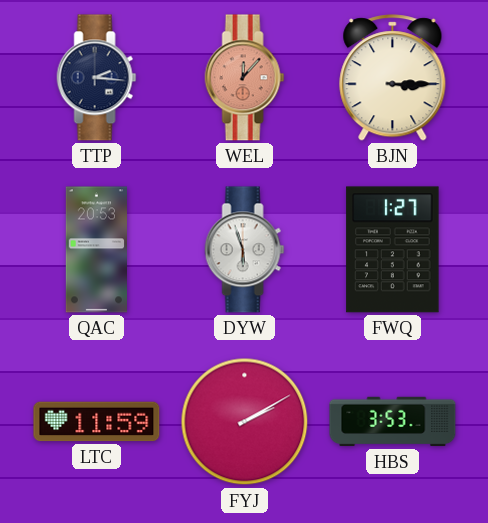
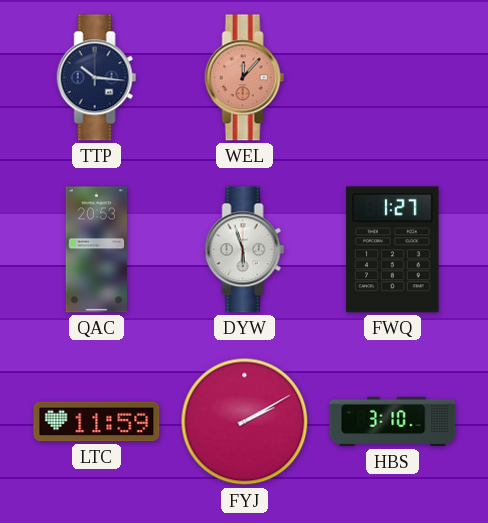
TTP: 2:16 -> 10:16 (97, 78)
BJN: 3:15 -> none (393, 78)
HBS: 3:53 -> 3:10 (393, 422)
